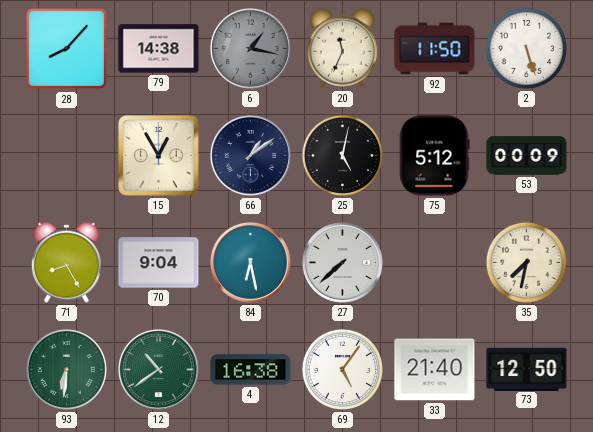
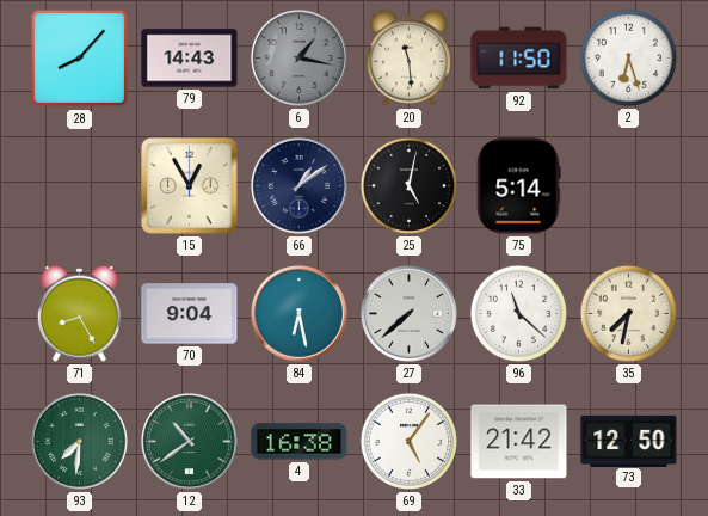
79: 14:38 -> 14:43 (190, 59)
20: 11:34 -> 11:29 (408, 57)
2: 5:27 -> 6:27 (628, 57)
75: 5:12 -> 5:14 (518, 186)
53: 00:09 -> none (527, 156)
96: none -> 11:22 (518, 313)
93: 6:31 -> 7:31 (79, 441)
33: 21:40 -> 21:42 (519, 442)
